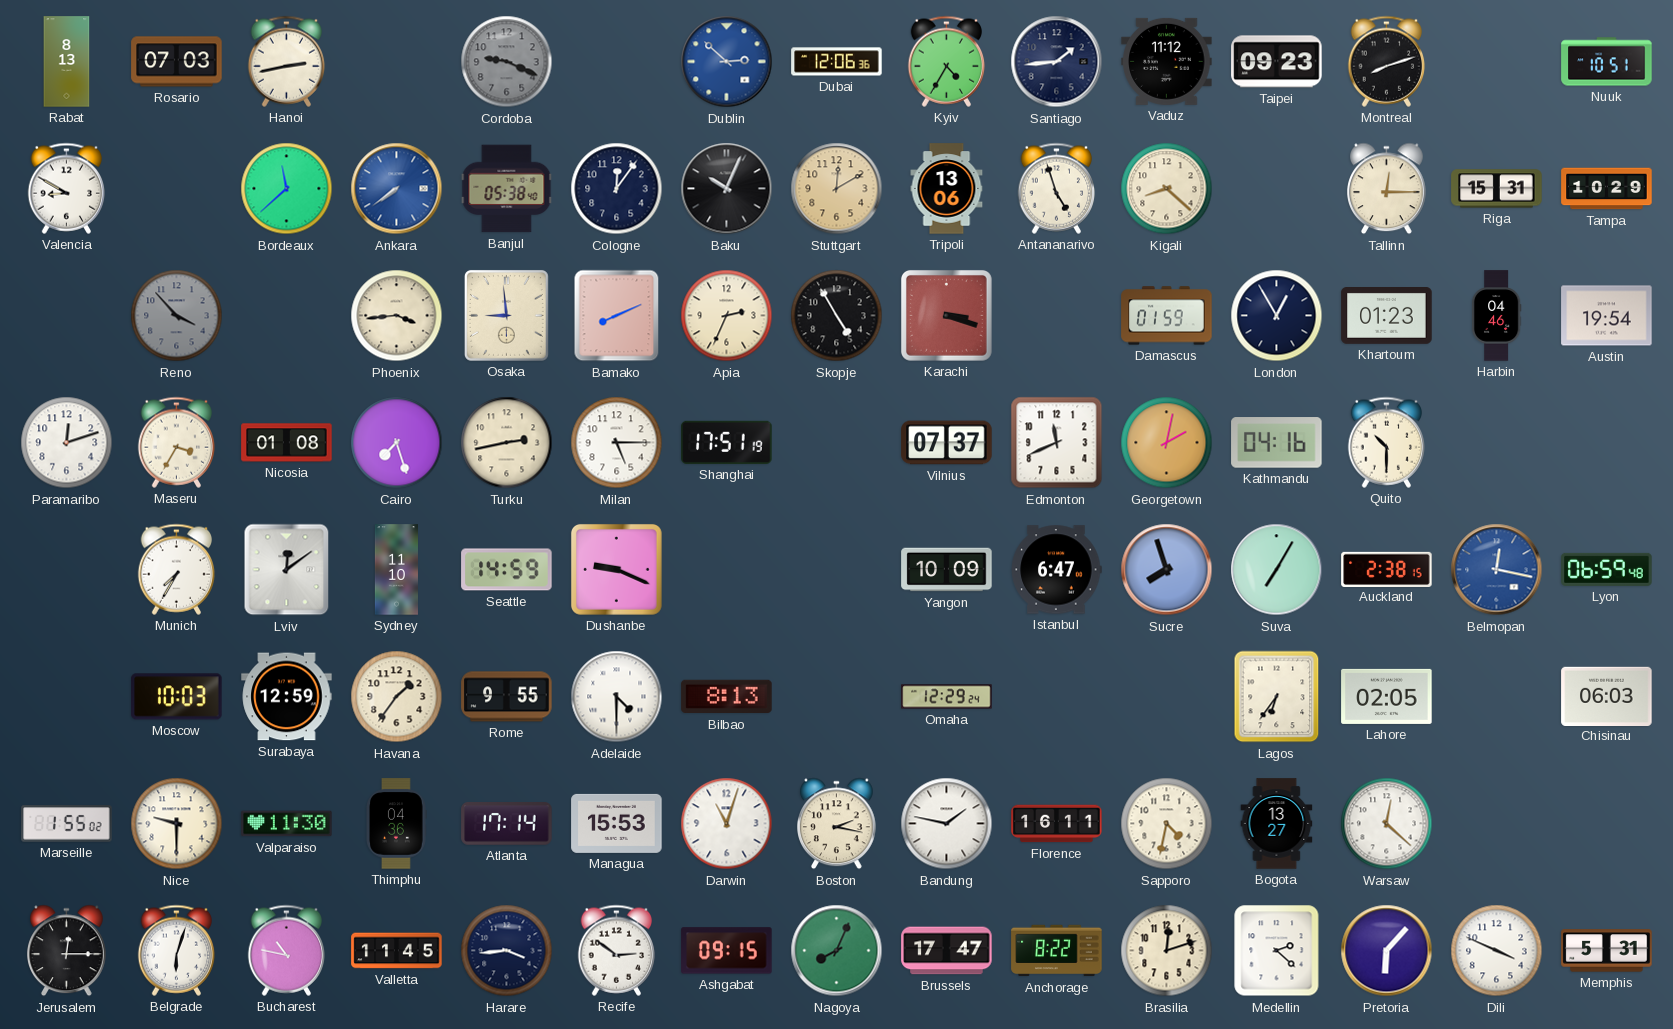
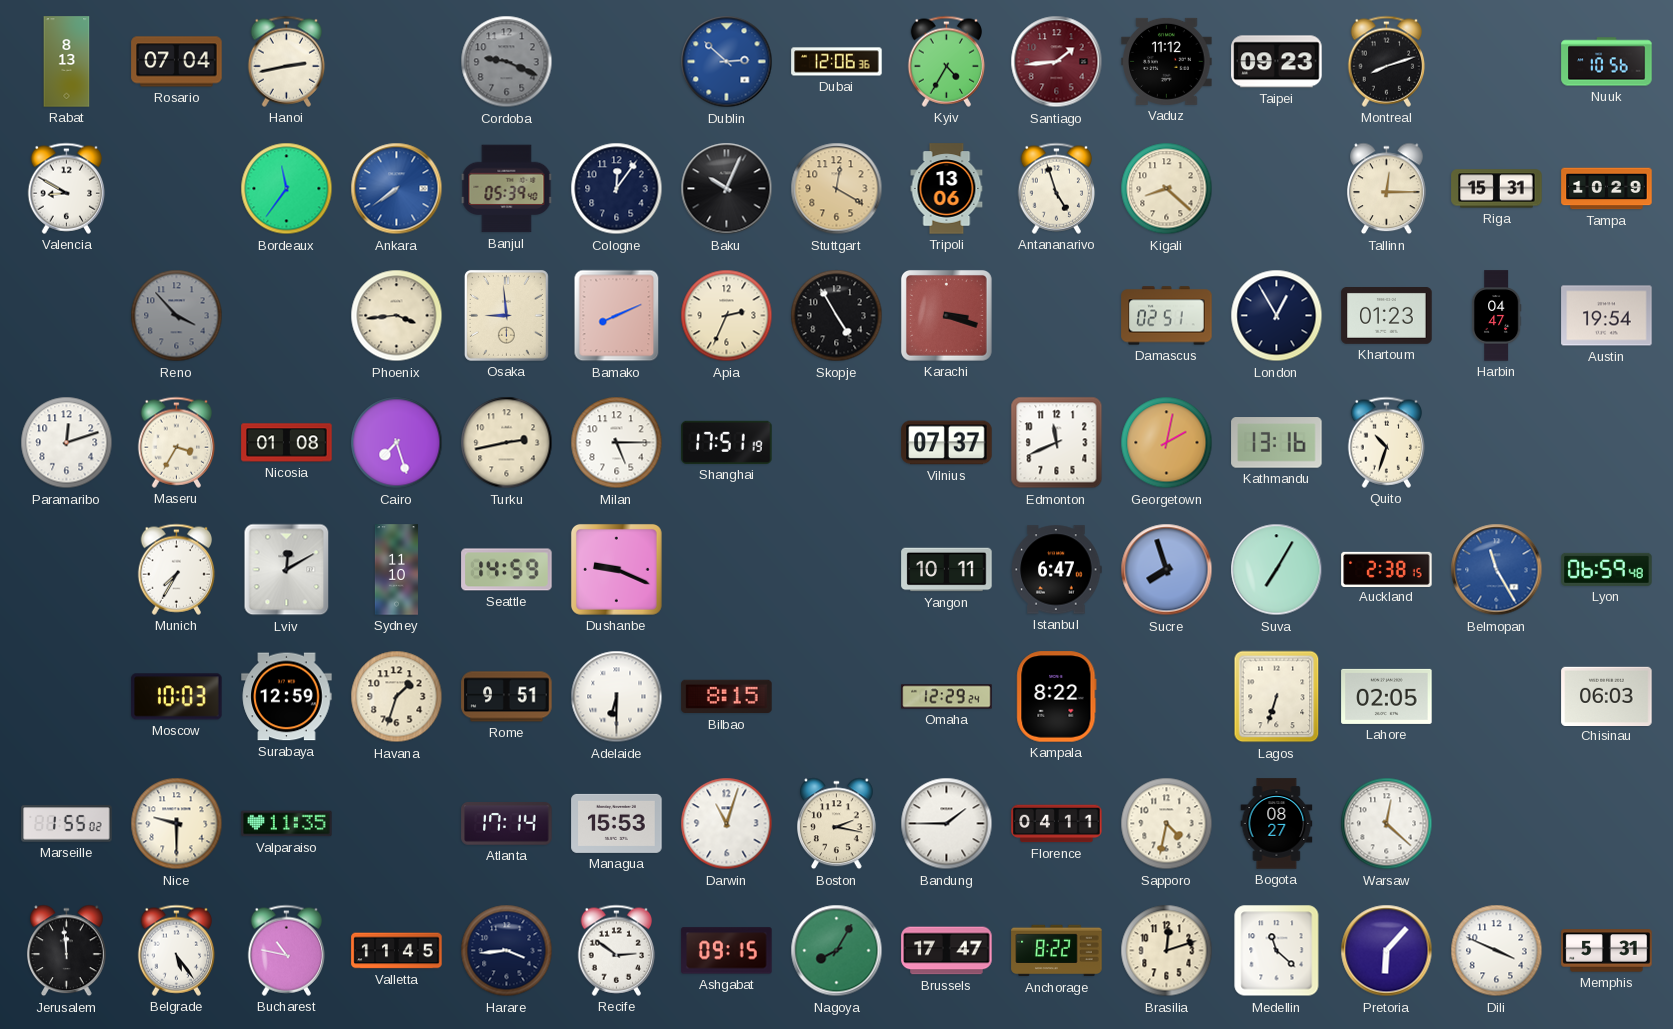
Rosario: 07:03 -> 07:04 (177, 62)
Santiago dial: navy -> burgundy (1057, 62)
Nuuk: 10:51 -> 10:56 (1607, 62)
Bordeaux: 11:38 -> 11:36 (287, 189)
Banjul: 05:38 -> 05:39 (507, 189)
Stuttgart: 12:10 -> 12:20 (837, 189)
Damascus: 01:59 -> 02:51 (1167, 316)
Harbin: 04:46 -> 04:47 (1496, 316)
Kathmandu: 04:16 -> 13:16 (1277, 443)
Quito: 10:30 -> 10:33 (1387, 442)
Lviv: 12:09 -> 12:10 (287, 570)
Yangon: 10:09 -> 10:11 (947, 570)
Belmopan: 12:17 -> 11:25 (1497, 570)
Havana: 1:36 -> 1:33 (397, 697)
Rome: 9:55 -> 9:51 (507, 697)
Adelaide: 4:30 -> 6:30 (617, 697)
Bilbao: 8:13 -> 8:15 (727, 697)
Kampala: none -> 8:22 (1057, 697)
Lagos: 6:36 -> 6:33 (1277, 697)
Valparaiso: 11:30 -> 11:35 (287, 824)
Thimphu: 04:36 -> none (396, 824)
Bandung: 1:47 -> 1:45 (947, 824)
Florence: 16:11 -> 04:11 (1057, 824)
Bogota: 13:27 -> 08:27 (1277, 824)
Jerusalem: 12:15 -> 11:59 (67, 951)
Belgrade: 6:03 -> 5:24 (177, 950)
Nagoya: 8:04 -> 8:05 (837, 951)
Medellin: 2:22 -> 11:22 (1277, 951)
